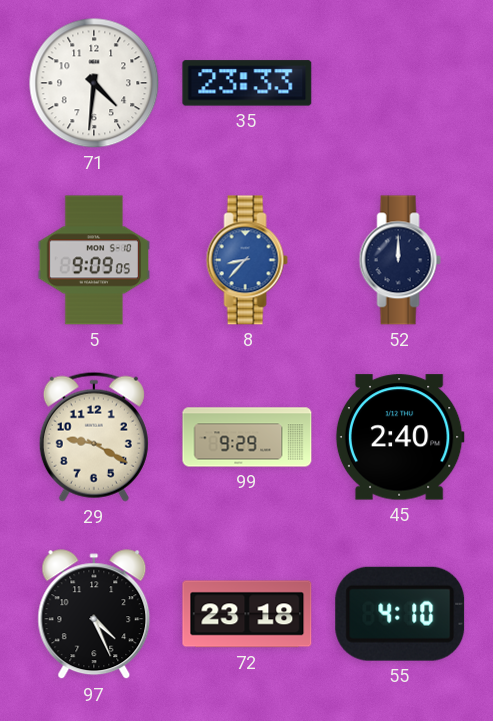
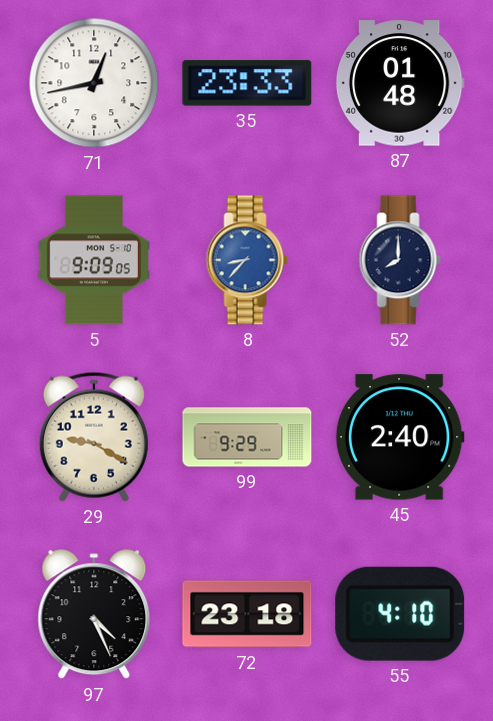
71: 4:31 -> 12:43 (94, 83)
87: none -> 01:48 (400, 83)
52: 12:00 -> 8:00 (400, 260)
